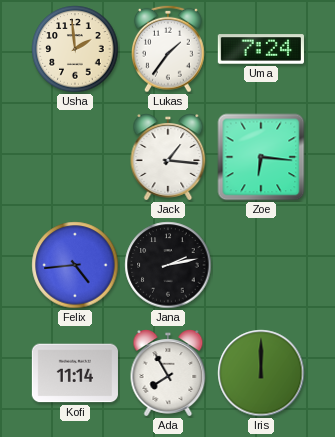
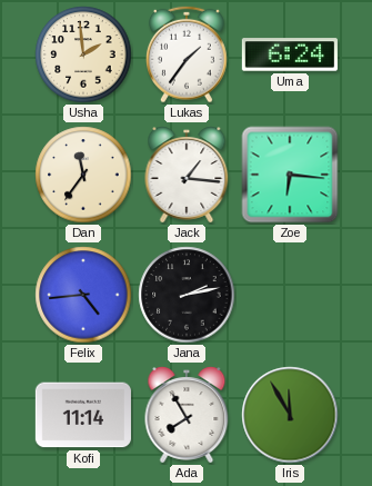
Uma: 7:24 -> 6:24 (290, 54)
Dan: none -> 11:36 (83, 175)
Iris: 12:00 -> 11:55 (290, 415)
